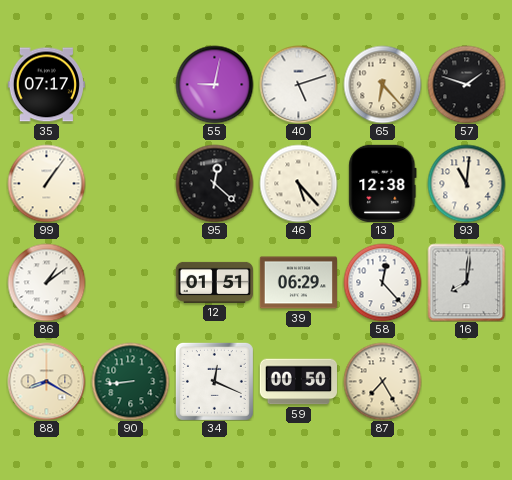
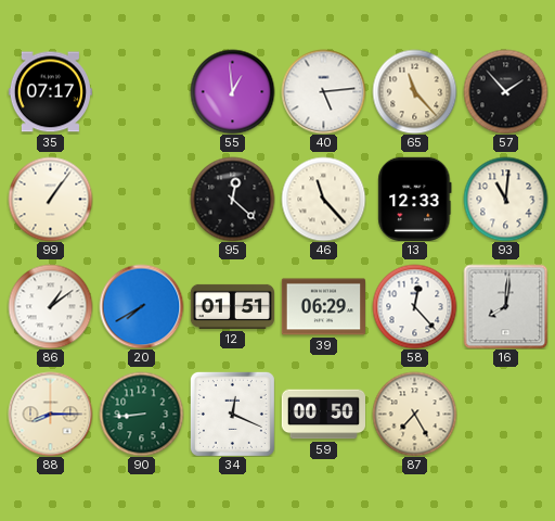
55: 9:02 -> 12:59 (232, 91)
40: 5:12 -> 5:14 (323, 91)
65: 6:23 -> 11:23 (414, 91)
57: 1:48 -> 1:53 (505, 91)
46: 5:23 -> 11:23 (323, 199)
13: 12:38 -> 12:33 (415, 199)
20: none -> 7:40 (141, 306)
88: 8:20 -> 8:15 (50, 414)
